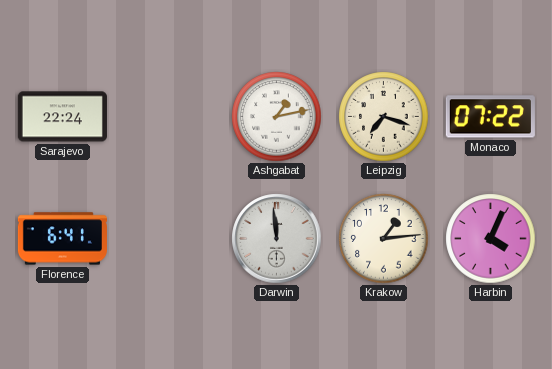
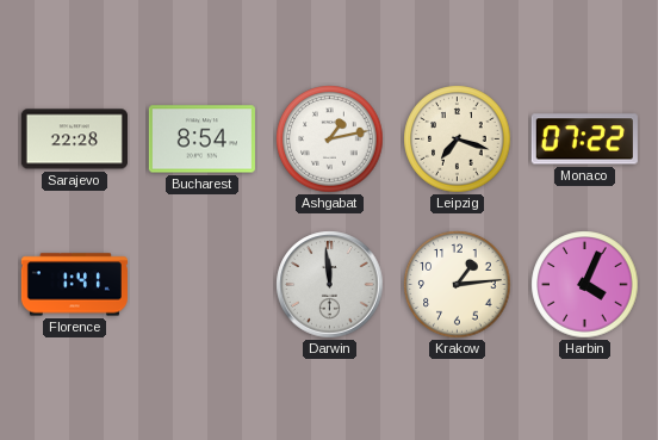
Sarajevo: 22:24 -> 22:28 (74, 140)
Bucharest: none -> 8:54 (201, 140)
Florence: 6:41 -> 1:41 (74, 285)
